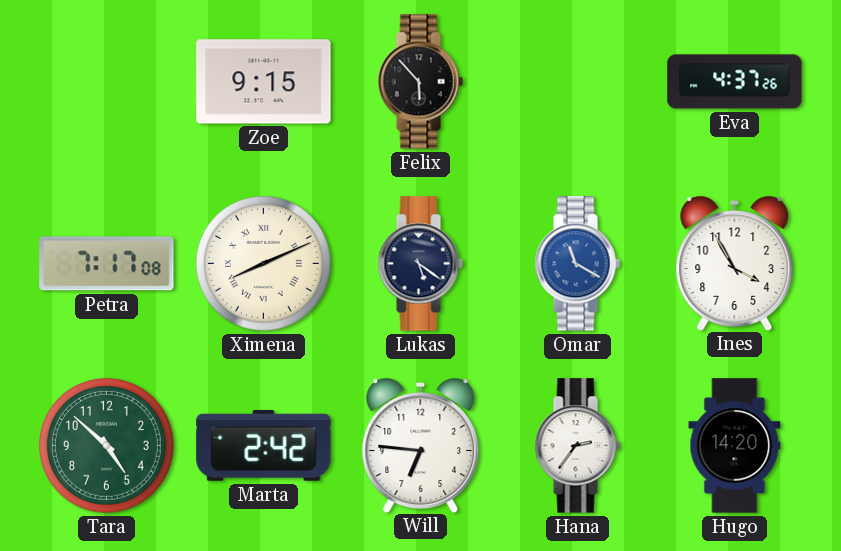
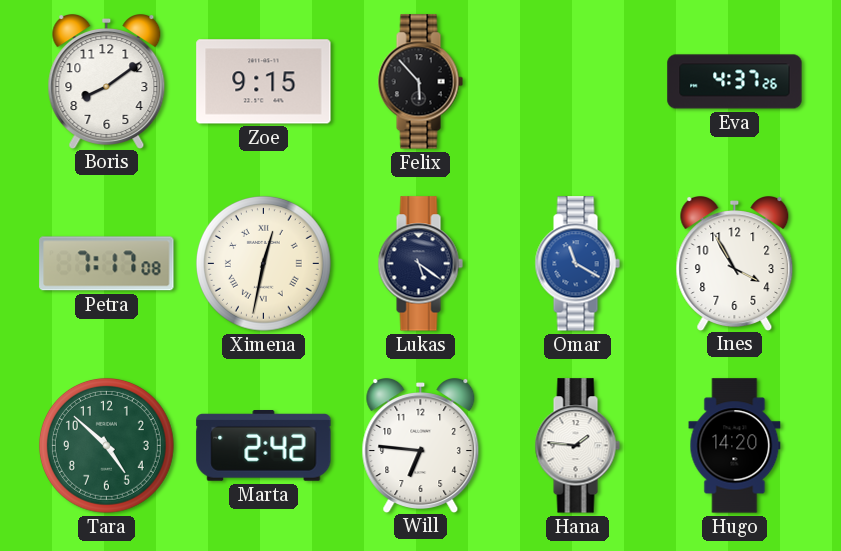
Boris: none -> 8:09 (107, 82)
Ximena: 8:11 -> 12:32 (263, 263)
Hana: 2:36 -> 1:46 (577, 446)
